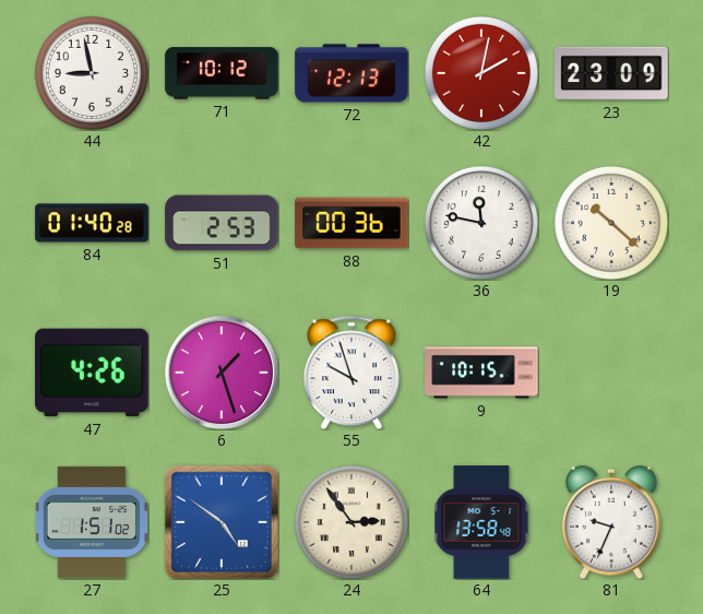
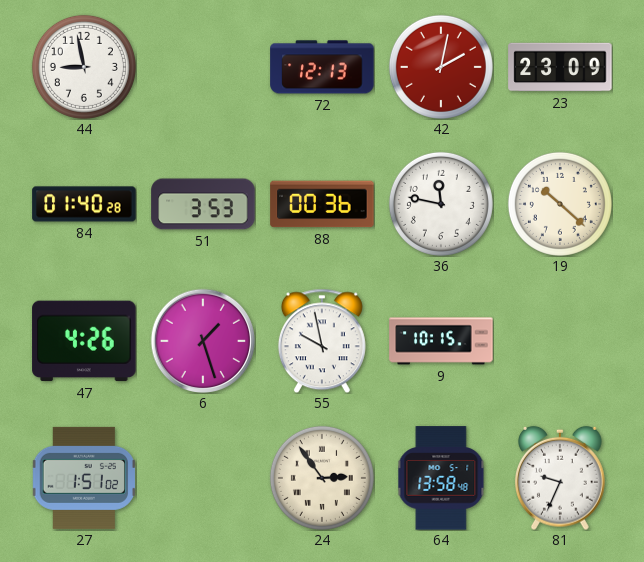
71: 10:12 -> none (222, 73)
51: 2:53 -> 3:53 (203, 204)
55: 9:57 -> 9:58 (322, 341)
25: 4:51 -> none (222, 522)
